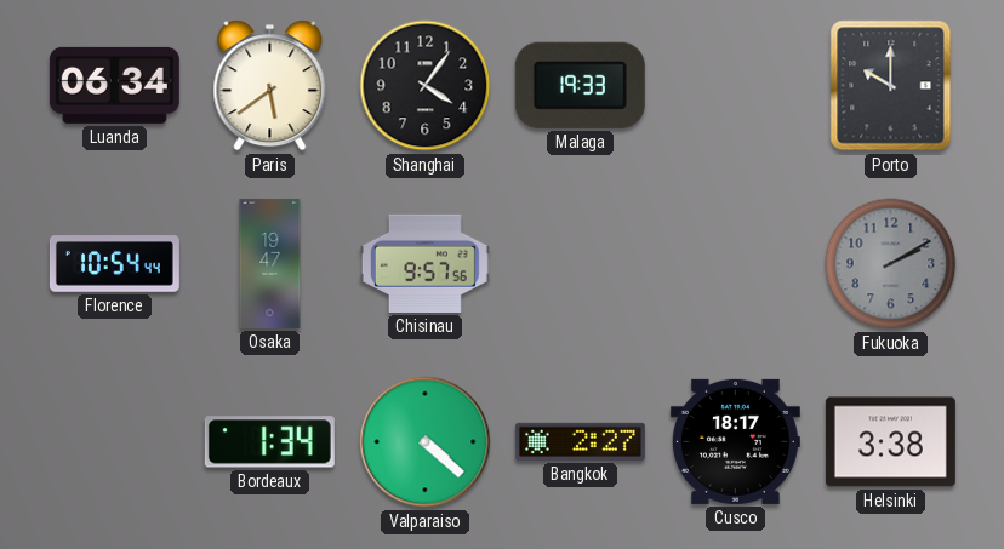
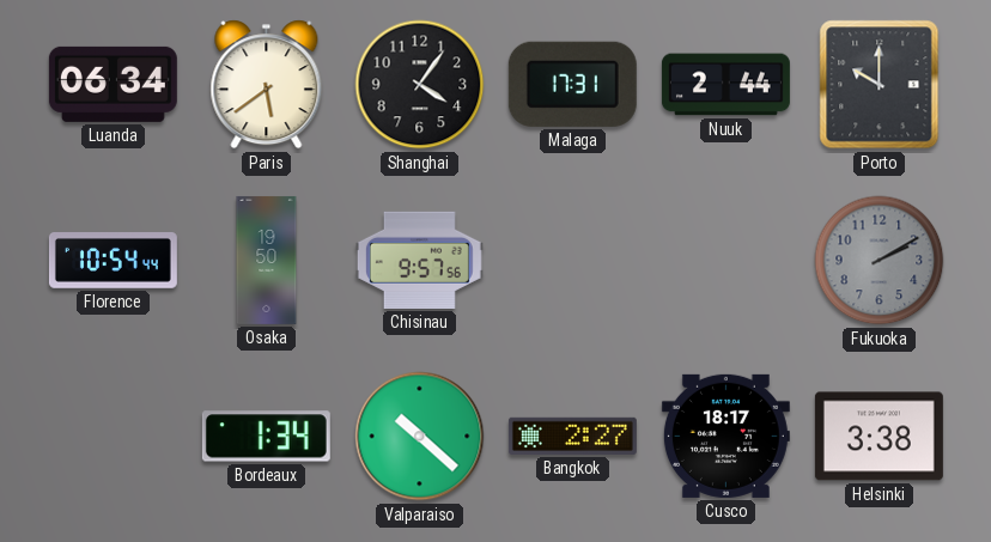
Malaga: 19:33 -> 17:31 (572, 84)
Nuuk: none -> 2:44 (725, 85)
Osaka: 19:47 -> 19:50 (267, 260)
Valparaiso: 4:22 -> 10:22 (420, 437)
